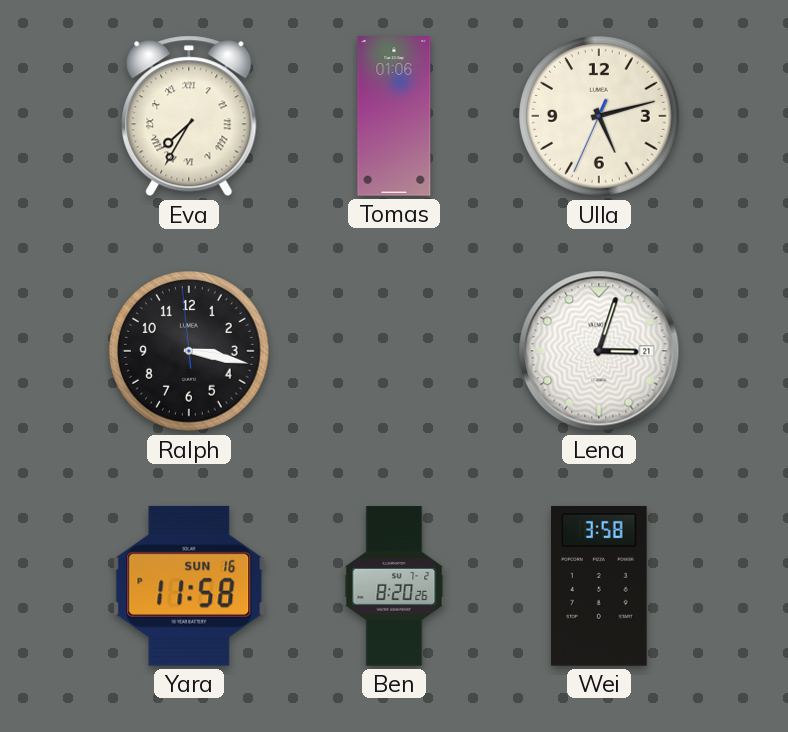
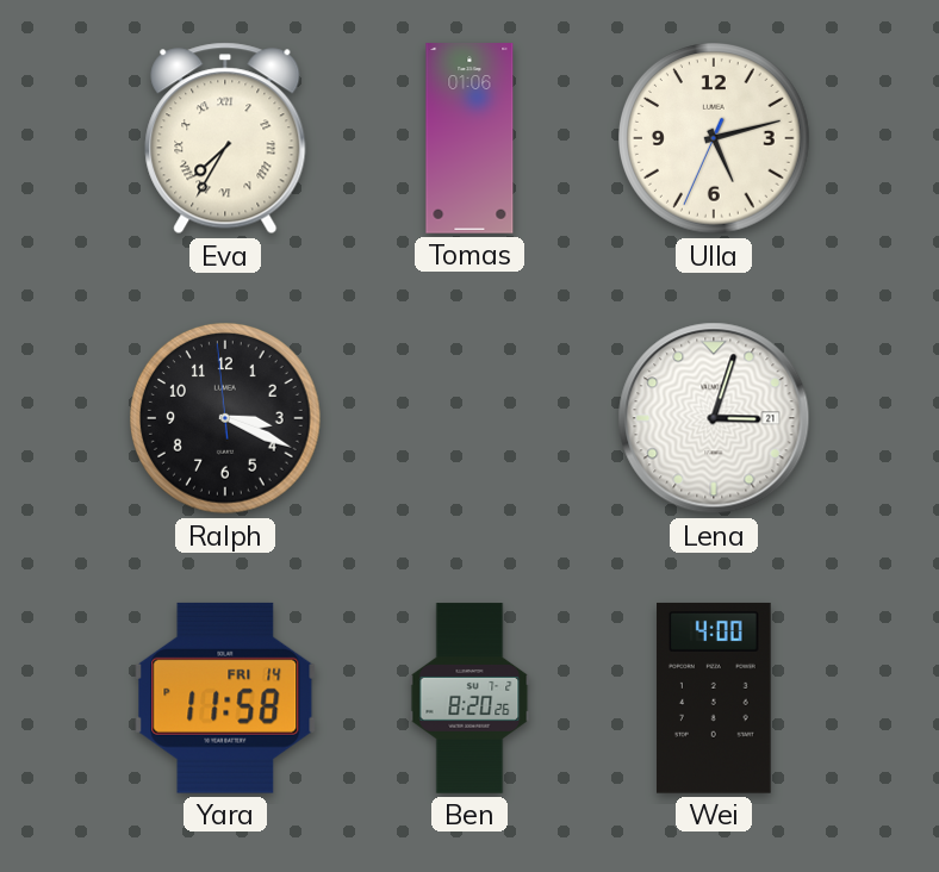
Ralph: 3:16 -> 3:18 (225, 418)
Yara date: SUN 16 -> FRI 14 (225, 698)
Wei: 3:58 -> 4:00 (715, 698)
